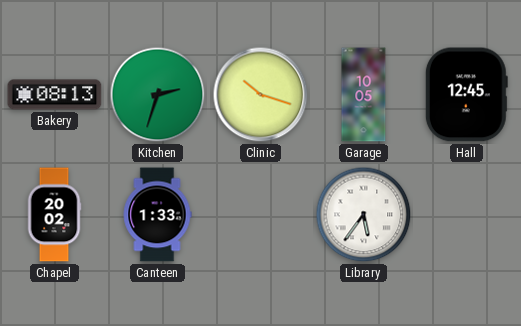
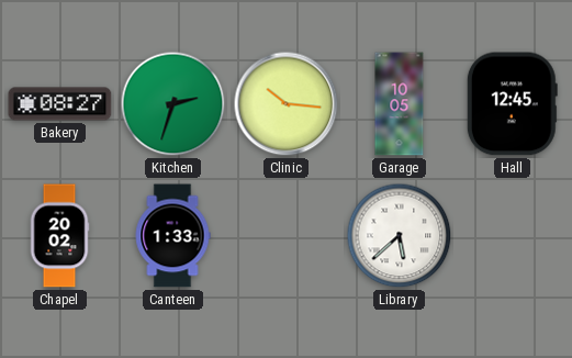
Bakery: 08:13 -> 08:27 (60, 104)
Clinic: 10:18 -> 10:16 (287, 104)
Library: 5:36 -> 5:38 (400, 236)
